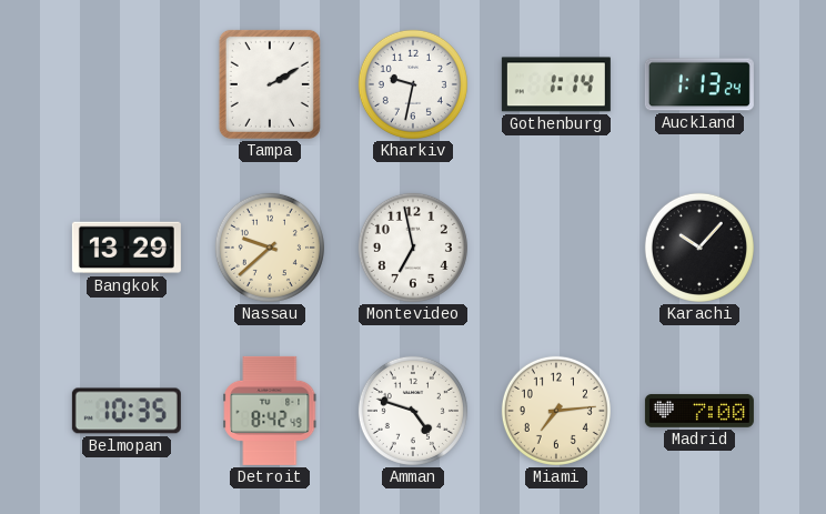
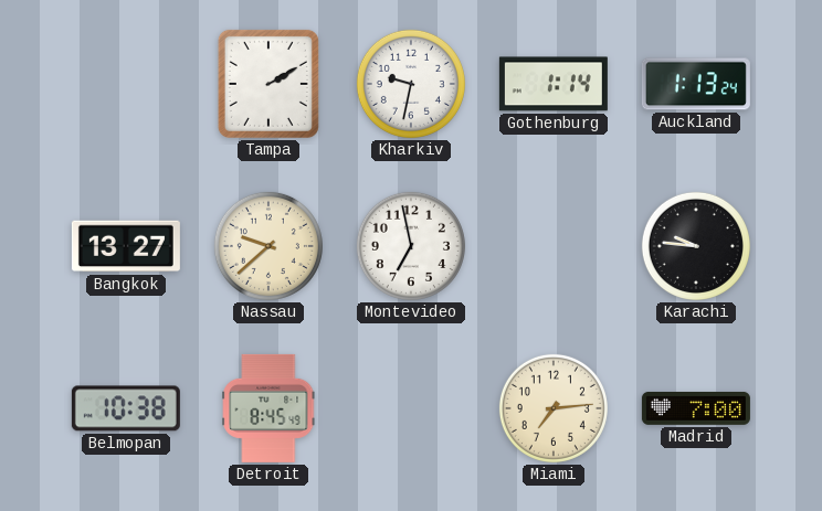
Bangkok: 13:29 -> 13:27 (126, 246)
Karachi: 10:07 -> 9:46 (696, 246)
Belmopan: 10:35 -> 10:38 (126, 408)
Detroit: 8:42 -> 8:45 (268, 408)
Amman: 4:48 -> none (413, 411)
